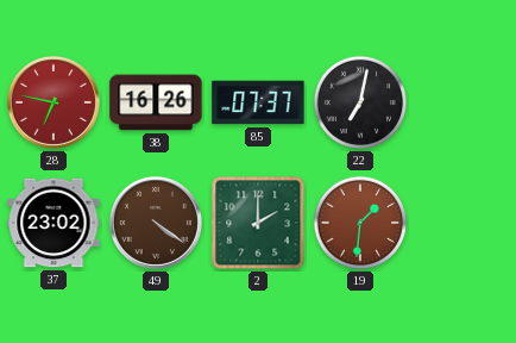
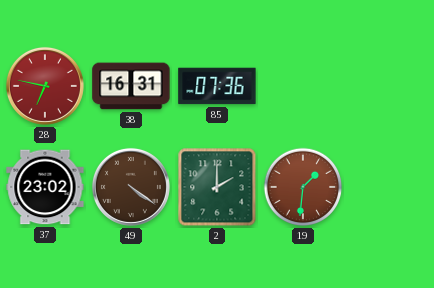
38: 16:26 -> 16:31 (131, 86)
85: 07:37 -> 07:36 (217, 86)
22: 7:02 -> none (360, 102)
